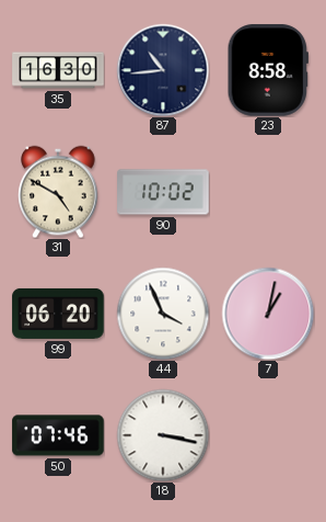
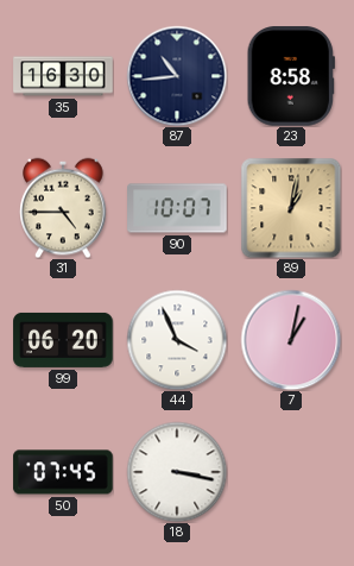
31: 4:50 -> 4:45 (63, 208)
90: 10:02 -> 10:07 (177, 208)
89: none -> 1:02 (291, 208)
50: 07:46 -> 07:45 (63, 472)
